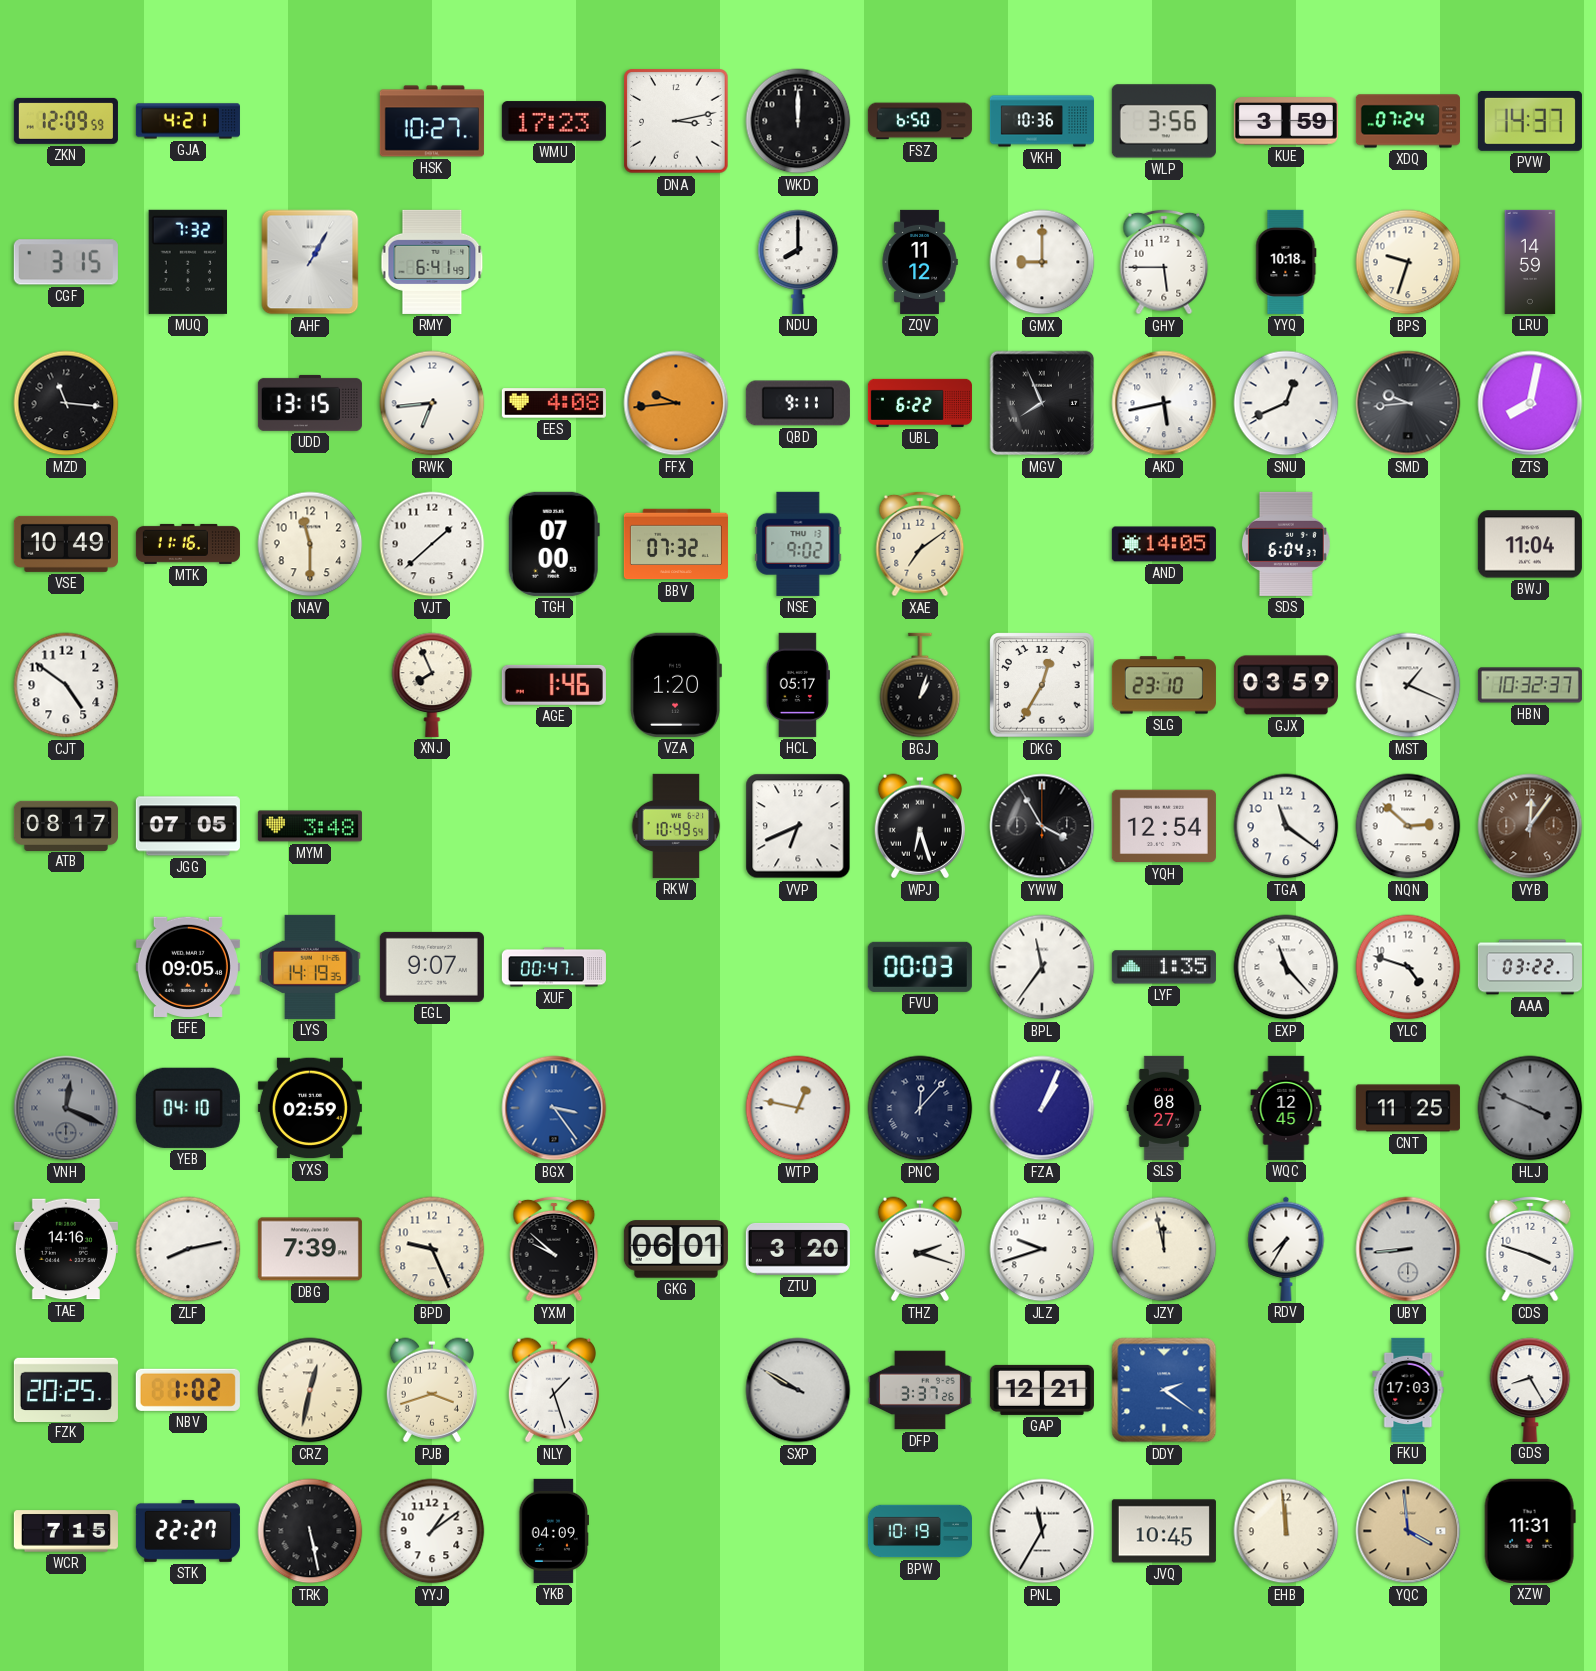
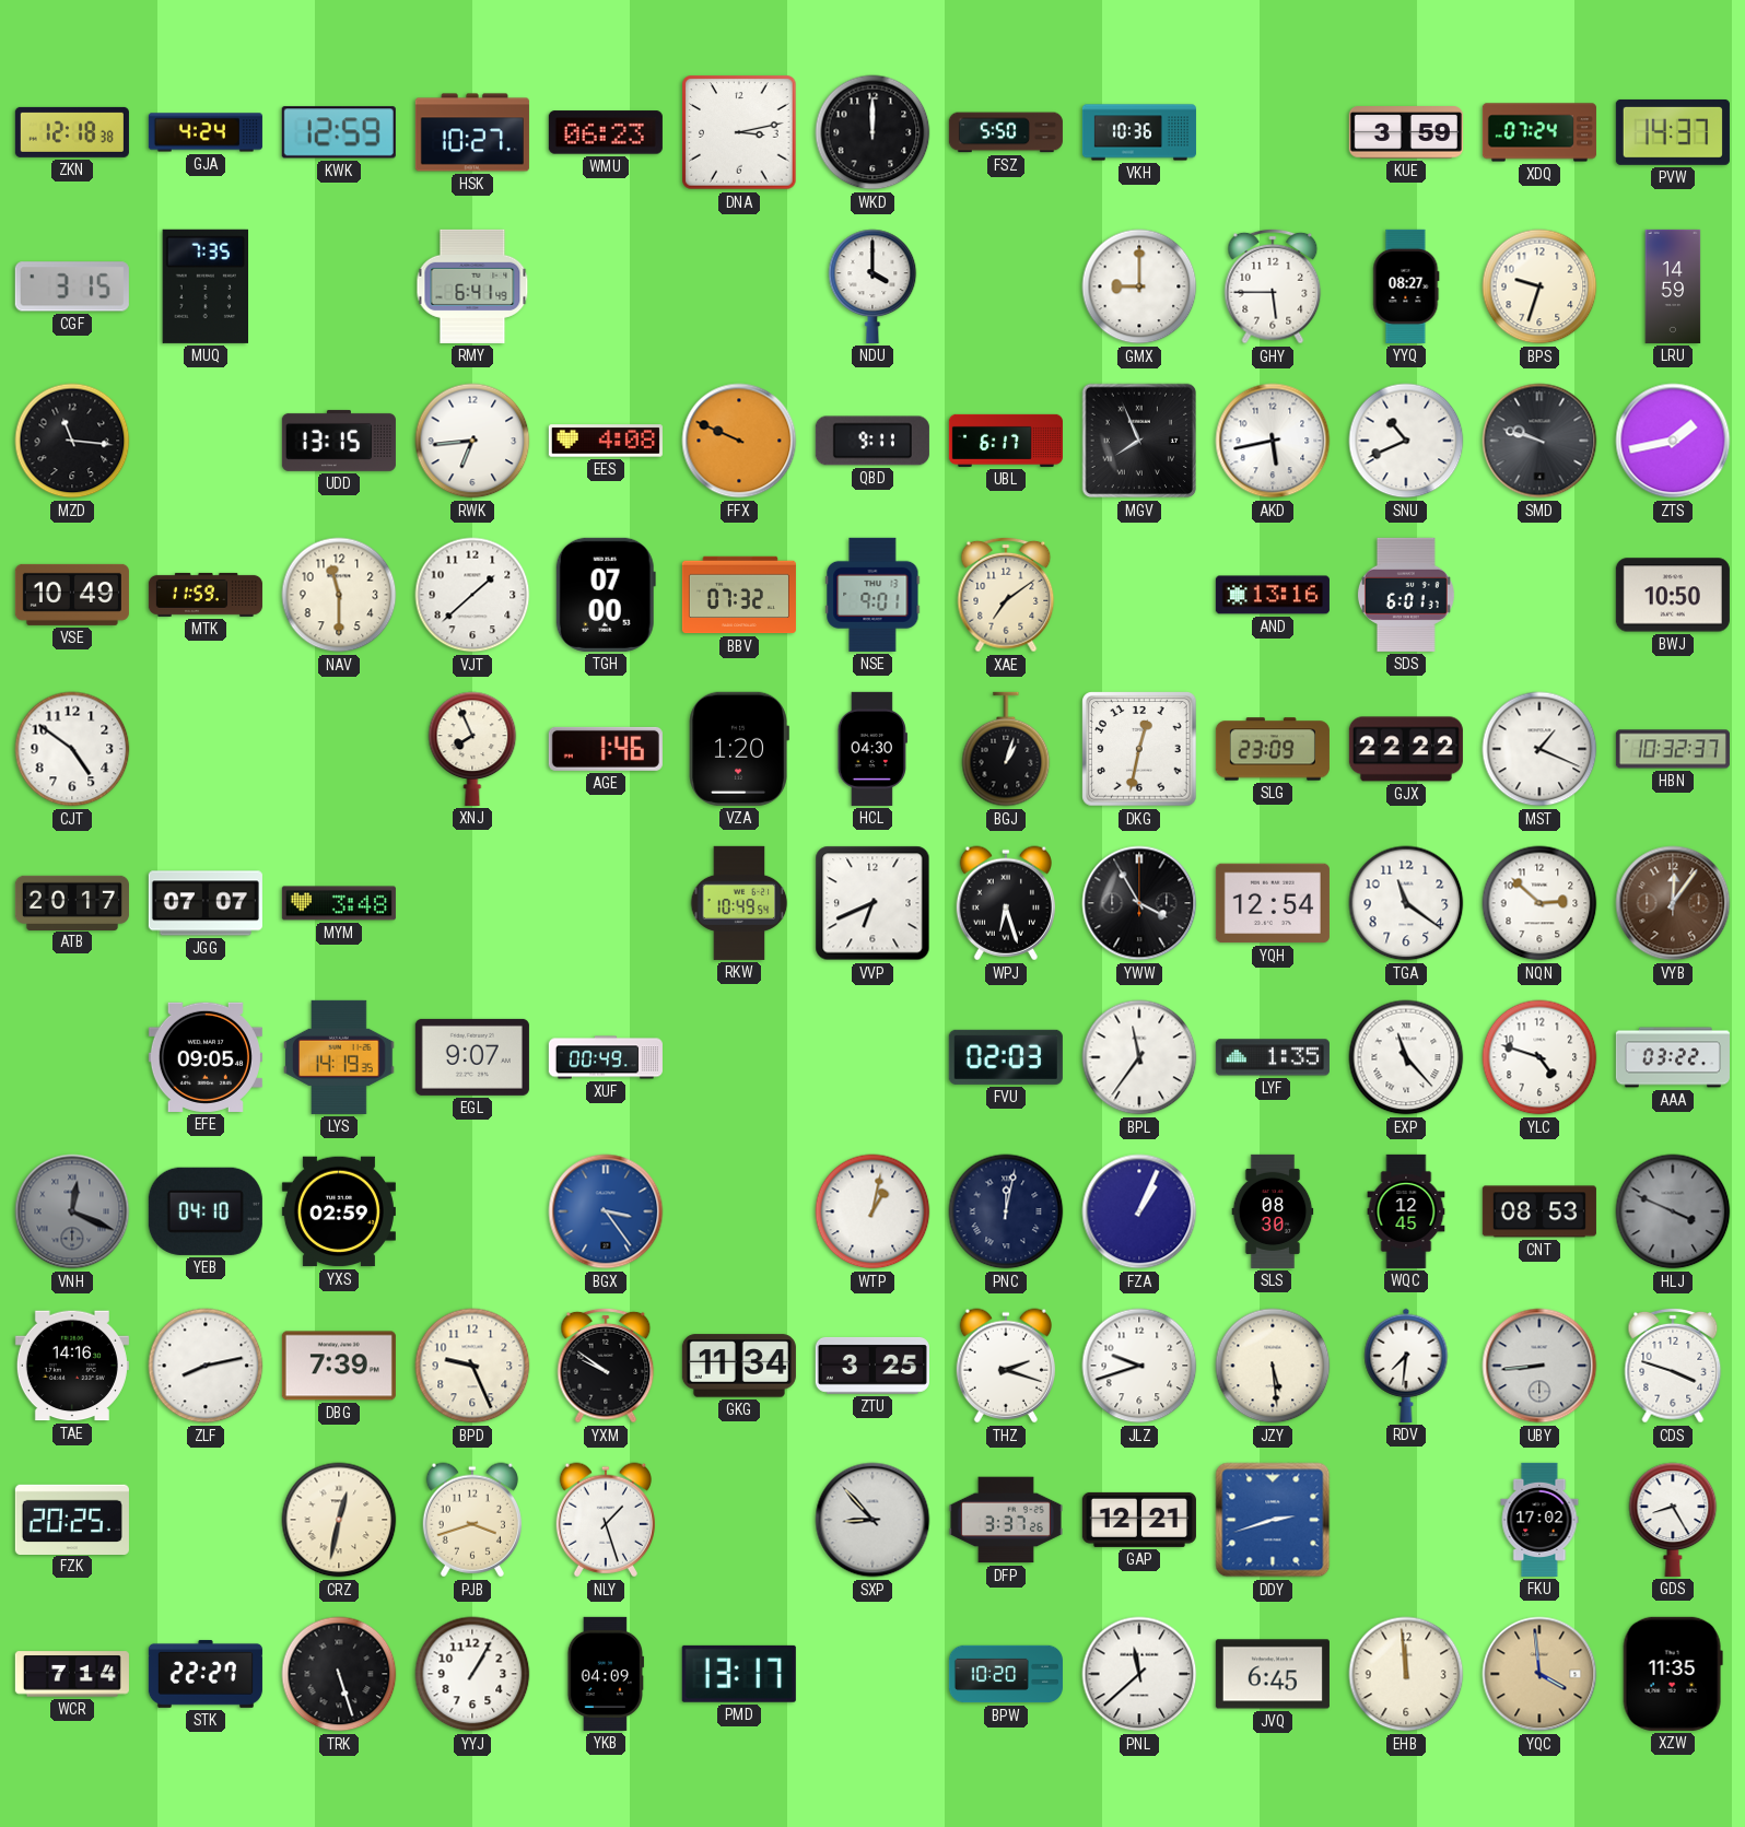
ZKN: 12:09 -> 12:18 (72, 132)
GJA: 4:21 -> 4:24 (206, 132)
KWK: none -> 12:59 (339, 132)
WMU: 17:23 -> 06:23 (606, 132)
FSZ: 6:50 -> 5:50 (1006, 132)
WLP: 3:56 -> none (1164, 121)
MUQ: 7:32 -> 7:35 (204, 286)
AHF: 1:05 -> none (310, 262)
NDU: 8:00 -> 4:00 (872, 286)
ZQV: 11:12 -> none (920, 262)
YYQ: 10:18 -> 08:27 (1406, 286)
FFX: 9:44 -> 9:49 (739, 441)
UBL: 6:22 -> 6:17 (1006, 441)
SNU: 12:41 -> 10:41 (1406, 441)
SMD: 9:44 -> 9:48 (1539, 441)
ZTS: 8:02 -> 1:43 (1673, 441)
MTK: 11:16 -> 11:59 (206, 595)
NSE: 9:02 -> 9:01 (872, 595)
AND: 14:05 -> 13:16 (1273, 595)
SDS: 6:04 -> 6:01 (1406, 595)
BWJ: 11:04 -> 10:50 (1673, 595)
HCL: 05:17 -> 04:30 (872, 749)
DKG: 12:35 -> 12:32 (1139, 749)
SLG: 23:10 -> 23:09 (1273, 749)
GJX: 03:59 -> 22:22 (1406, 749)
ATB: 08:17 -> 20:17 (72, 902)
JGG: 07:05 -> 07:07 (206, 903)
XUF: 00:47 -> 00:49 (606, 1057)
FVU: 00:03 -> 02:03 (1006, 1057)
WTP: 12:47 -> 1:02 (872, 1211)
PNC: 12:07 -> 12:02 (1006, 1211)
SLS: 08:27 -> 08:30 (1273, 1211)
CNT: 11:25 -> 08:53 (1539, 1211)
YXM: 9:52 -> 9:51 (606, 1366)
GKG: 06:01 -> 11:34 (739, 1366)
ZTU: 3:20 -> 3:25 (872, 1366)
JZY: 11:58 -> 5:29 (1273, 1366)
RDV: 7:35 -> 7:31 (1406, 1366)
NBV: 1:02 -> none (188, 1390)
SXP: 9:50 -> 8:53 (872, 1520)
DDY: 2:21 -> 2:42 (1273, 1520)
FKU: 17:03 -> 17:02 (1539, 1520)
WCR: 7:15 -> 7:14 (72, 1674)
TRK: 5:28 -> 5:27 (339, 1674)
YYJ: 1:09 -> 1:05 (472, 1674)
PMD: none -> 13:17 (739, 1674)
BPW: 10:19 -> 10:20 (1006, 1674)
PNL: 11:35 -> 11:38 (1139, 1674)
JVQ: 10:45 -> 6:45 (1273, 1674)
XZW: 11:31 -> 11:35 (1673, 1674)
